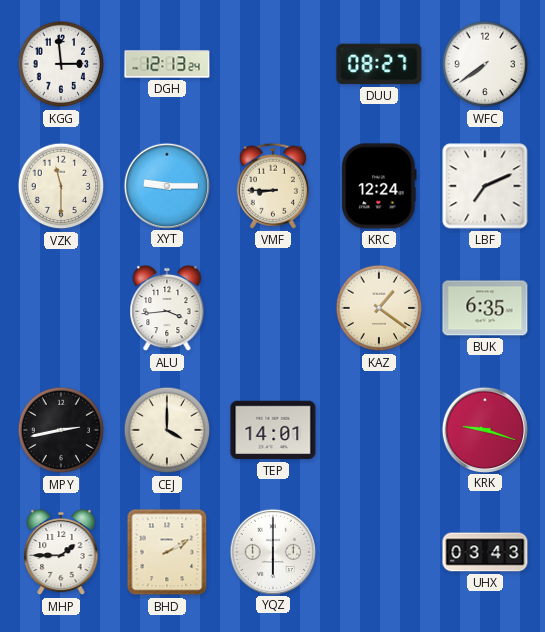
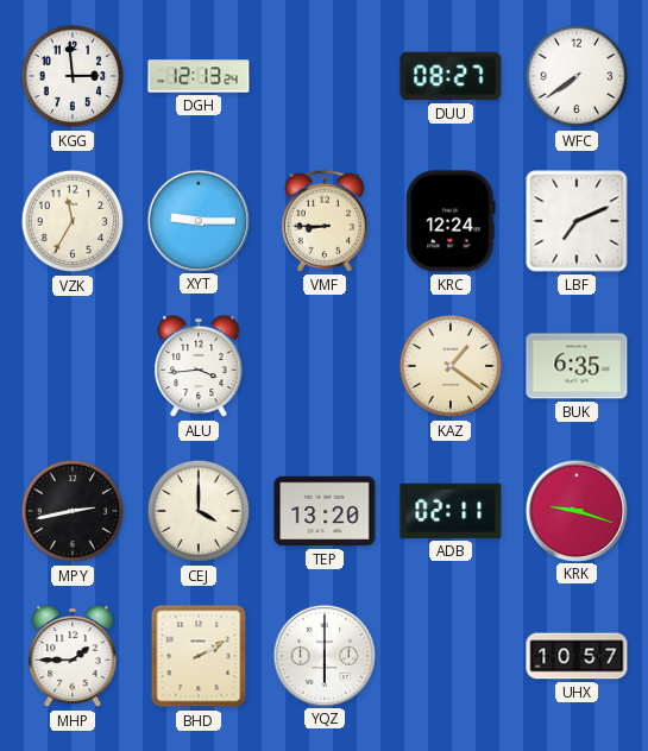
VZK: 11:30 -> 11:35 (73, 221)
TEP: 14:01 -> 13:20 (325, 511)
ADB: none -> 02:11 (451, 511)
UHX: 03:43 -> 10:57 (577, 656)
